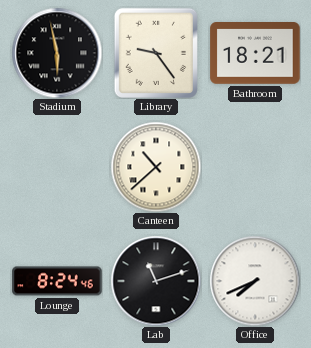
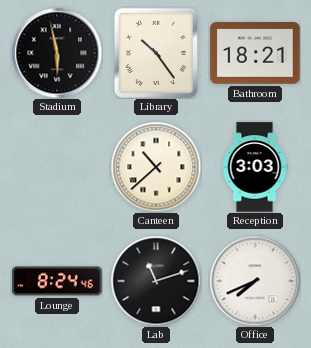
Library: 9:24 -> 10:24 (156, 53)
Reception: none -> 3:03 (255, 167)
